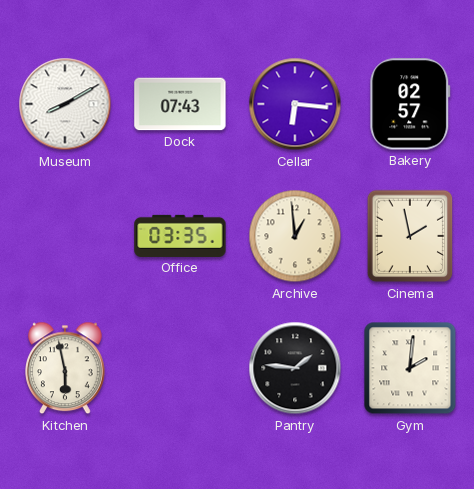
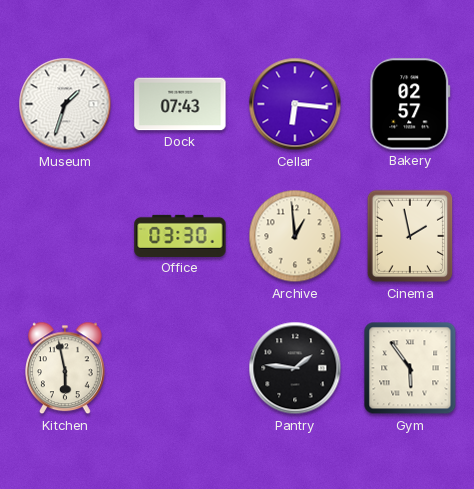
Museum: 8:10 -> 1:33 (65, 104)
Office: 03:35 -> 03:30 (180, 236)
Gym: 2:01 -> 5:54 (410, 368)
